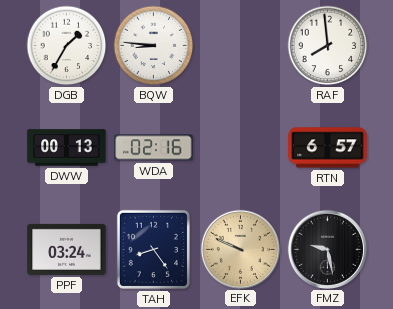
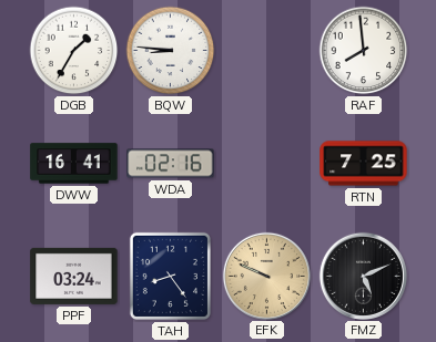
DWW: 00:13 -> 16:41 (74, 164)
RTN: 6:57 -> 7:25 (364, 164)
FMZ: 9:28 -> 5:11 (363, 276)
